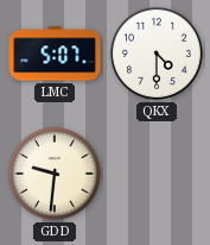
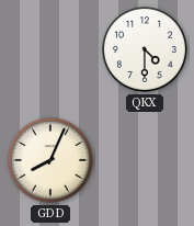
LMC: 5:07 -> none (55, 54)
GDD: 9:31 -> 8:04 (50, 160)
